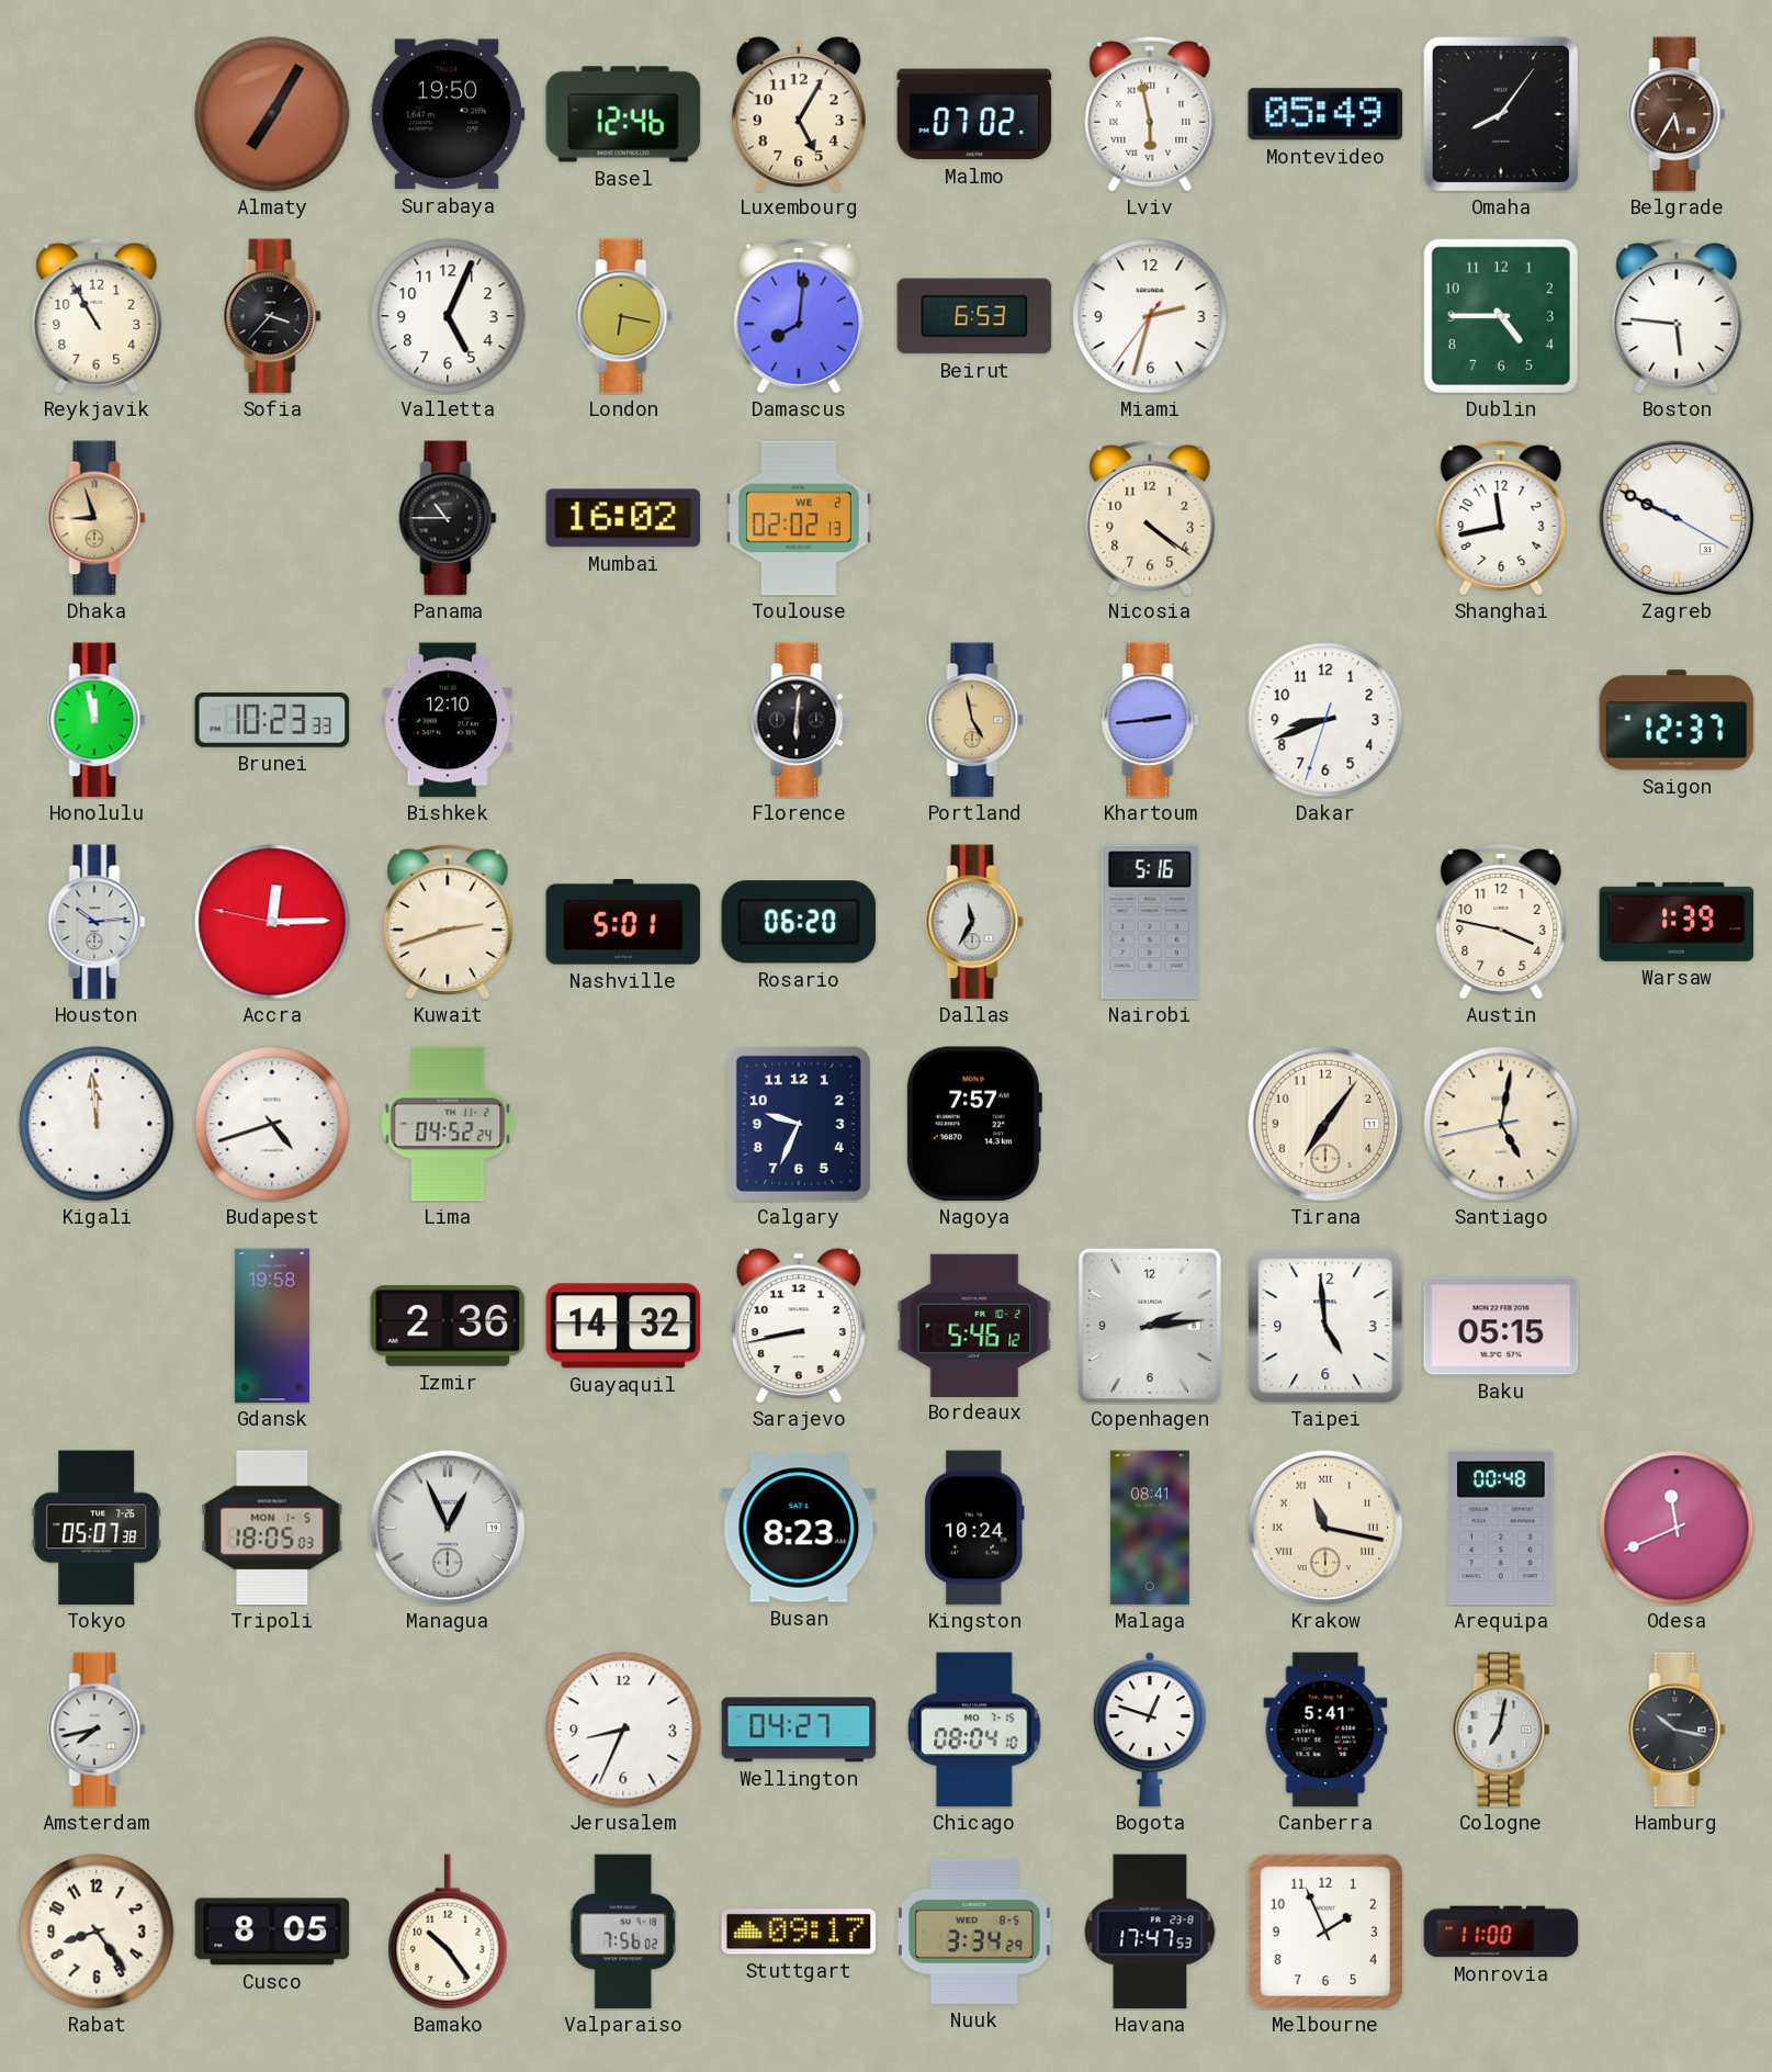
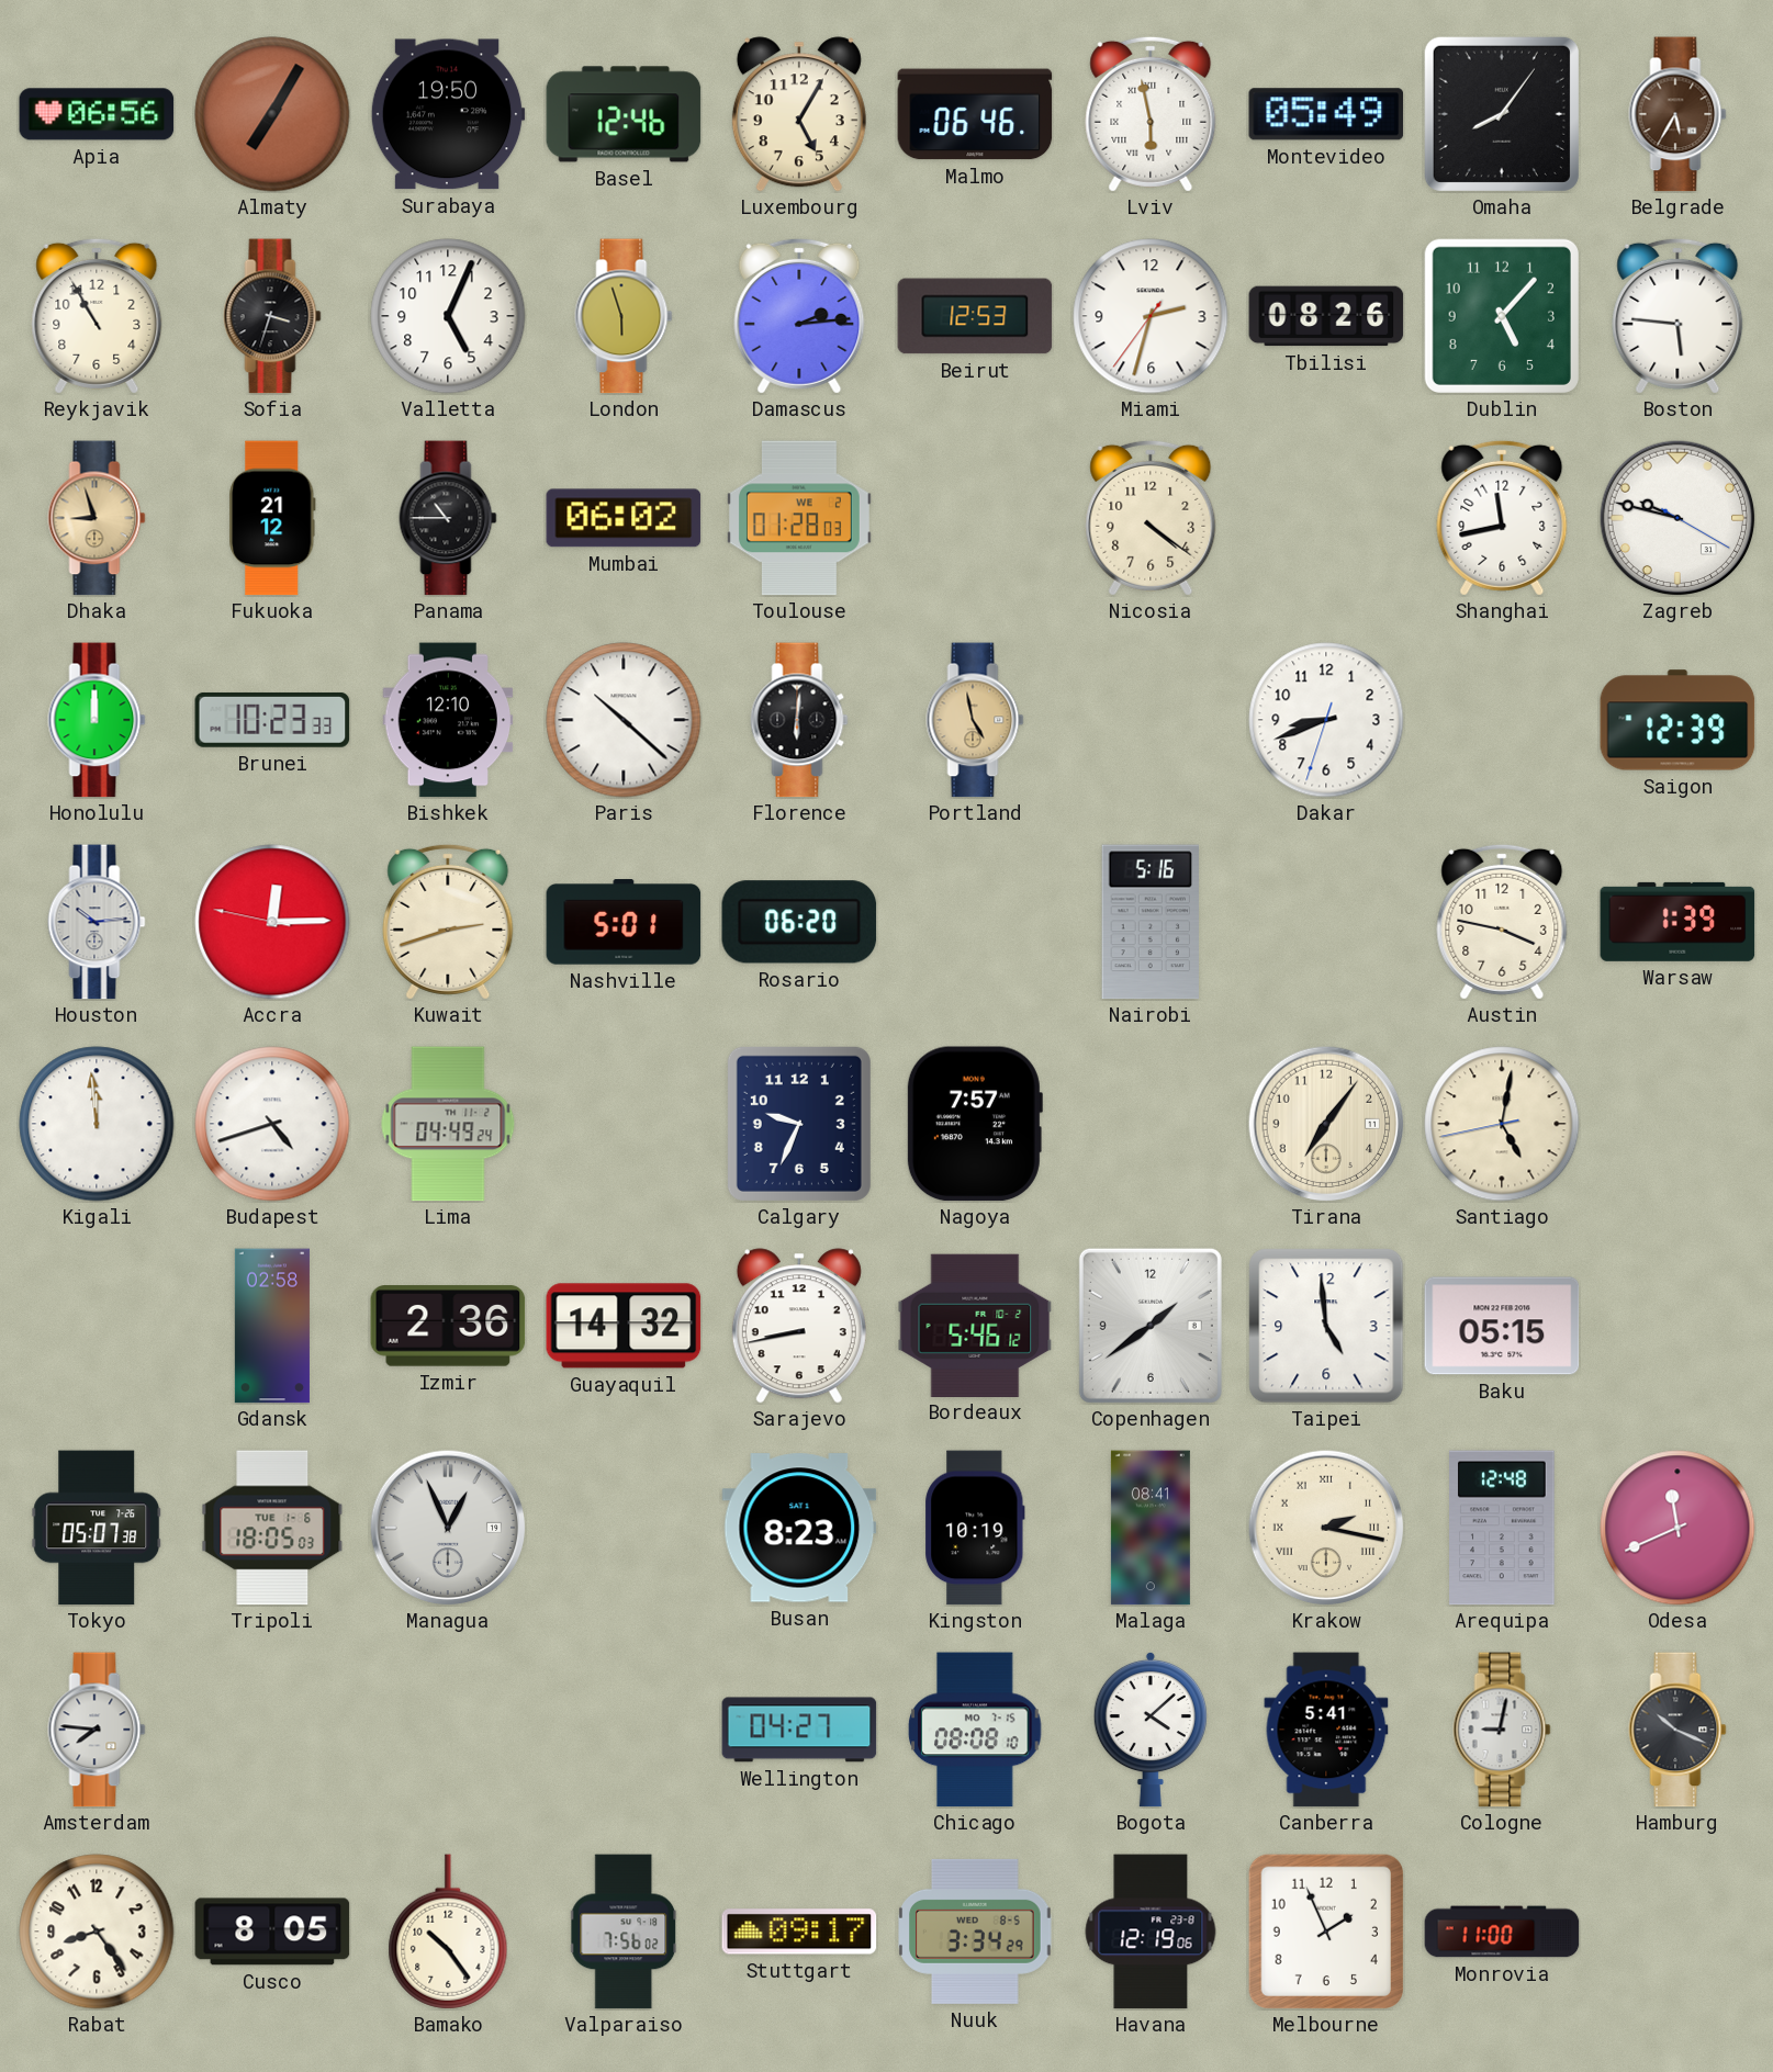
Apia: none -> 06:56 (97, 114)
Malmo: 07:02 -> 06:46 (975, 114)
Sofia: 3:37 -> 3:33 (272, 316)
London: 6:17 -> 5:57 (624, 316)
Damascus: 8:01 -> 2:14 (799, 316)
Beirut: 6:53 -> 12:53 (975, 316)
Tbilisi: none -> 08:26 (1326, 316)
Dublin: 4:45 -> 5:07 (1502, 316)
Fukuoka: none -> 21:12 (272, 518)
Mumbai: 16:02 -> 06:02 (624, 518)
Toulouse: 02:02 -> 01:28 (799, 518)
Zagreb: 9:49 -> 9:47 (1677, 518)
Honolulu: 11:58 -> 12:00 (97, 720)
Paris: none -> 10:22 (624, 720)
Khartoum: 2:44 -> none (1150, 720)
Saigon: 12:37 -> 12:39 (1677, 720)
Dallas: 11:35 -> none (974, 922)
Lima: 04:52 -> 04:49 (448, 1124)
Gdansk: 19:58 -> 02:58 (272, 1326)
Copenhagen: 2:14 -> 1:39 (1151, 1326)
Tripoli date: MON 1-5 -> TUE 1-6 (272, 1528)
Kingston: 10:24 -> 10:19 (975, 1528)
Krakow: 11:17 -> 2:17 (1326, 1528)
Arequipa: 00:48 -> 12:48 (1502, 1528)
Amsterdam: 7:43 -> 7:46 (97, 1730)
Jerusalem: 8:34 -> none (623, 1730)
Chicago: 08:04 -> 08:08 (975, 1730)
Bogota: 12:48 -> 4:08 (1151, 1730)
Cologne: 7:02 -> 9:02 (1502, 1730)
Hamburg: 10:17 -> 10:19 (1677, 1730)
Havana: 17:47 -> 12:19 (1151, 1932)
